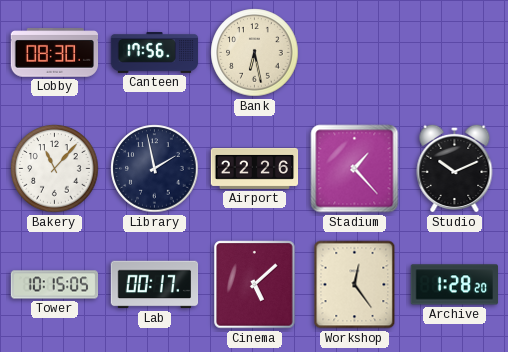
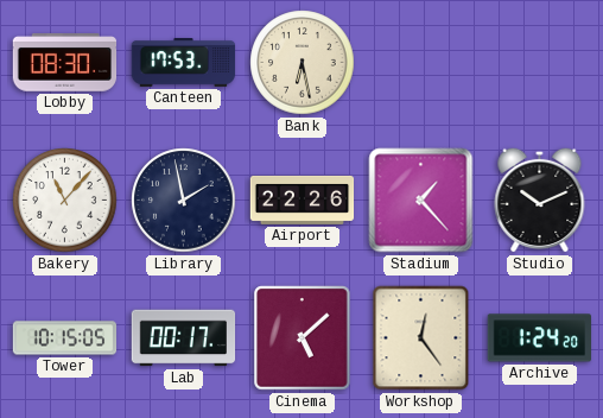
Canteen: 17:56 -> 17:53 (184, 63)
Archive: 1:28 -> 1:24 (539, 338)
